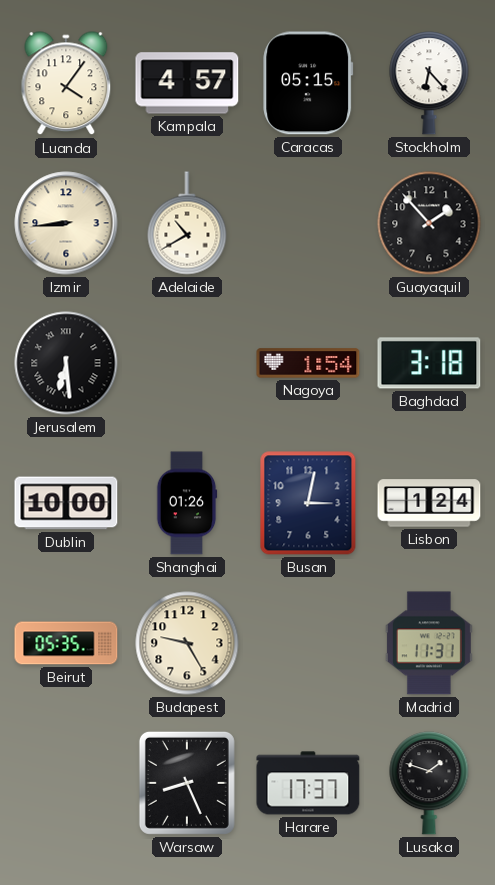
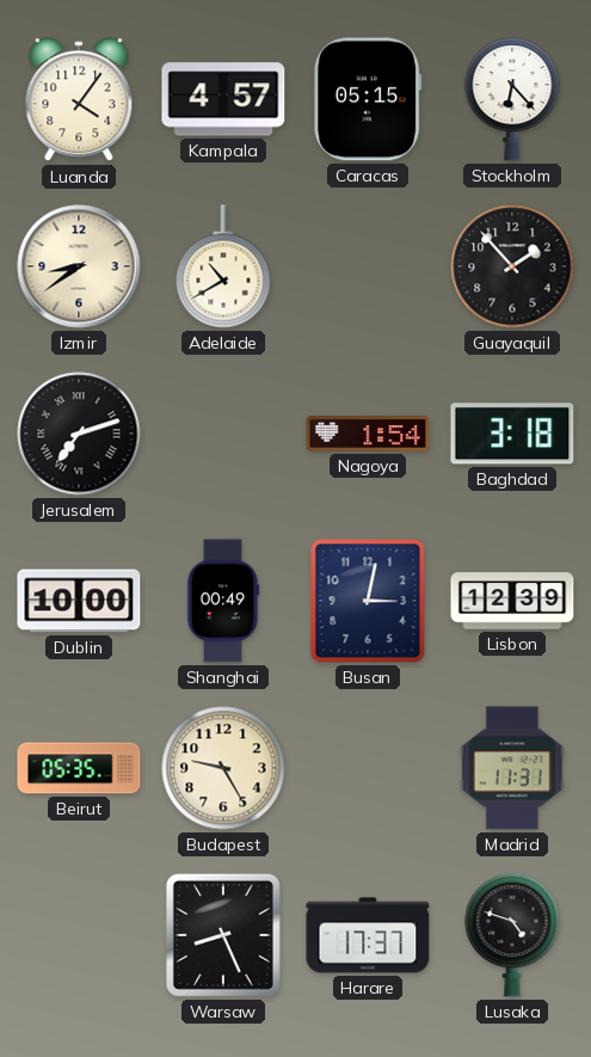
Izmir: 8:44 -> 8:39 (79, 266)
Jerusalem: 6:29 -> 7:12 (79, 434)
Shanghai: 01:26 -> 00:49 (223, 601)
Lisbon: 1:24 -> 12:39 (512, 601)
Lusaka: 1:48 -> 4:48 (512, 935)
